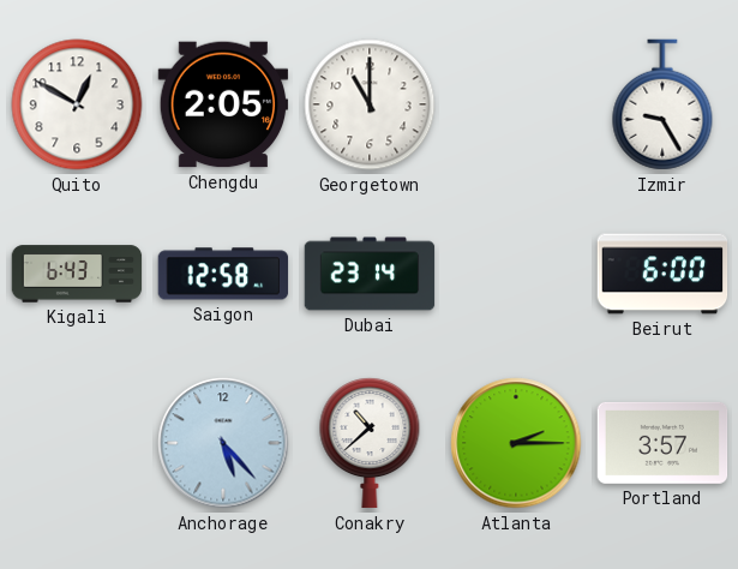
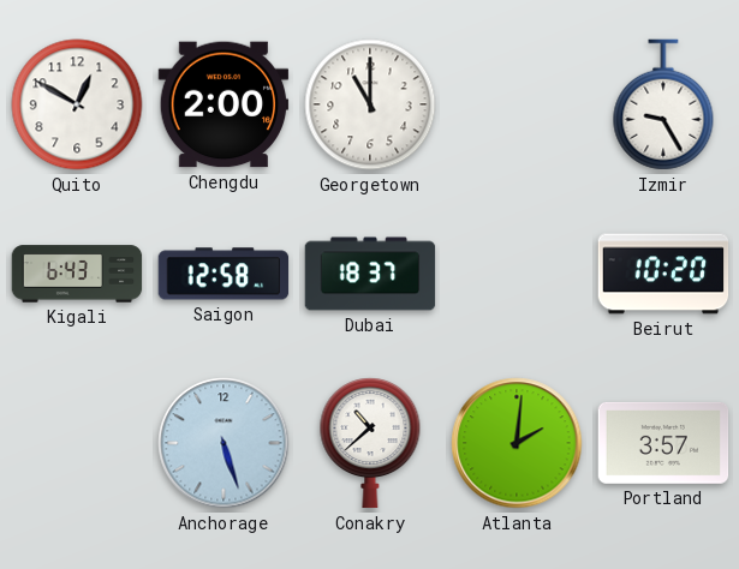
Chengdu: 2:05 -> 2:00 (224, 104)
Dubai: 23:14 -> 18:37 (370, 274)
Beirut: 6:00 -> 10:20 (663, 274)
Anchorage: 5:23 -> 5:27 (224, 443)
Atlanta: 2:15 -> 2:01 (517, 443)
